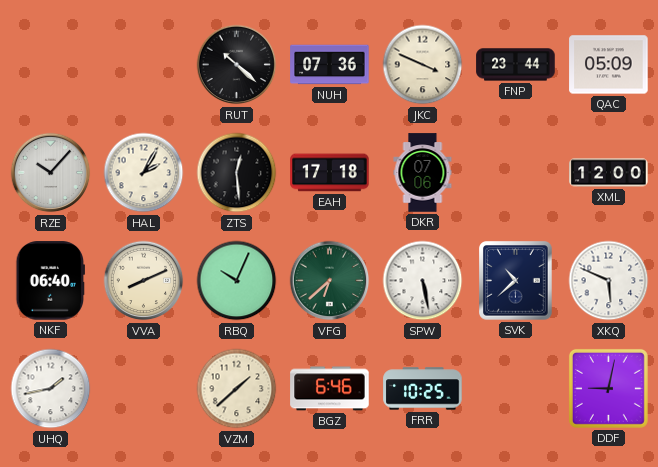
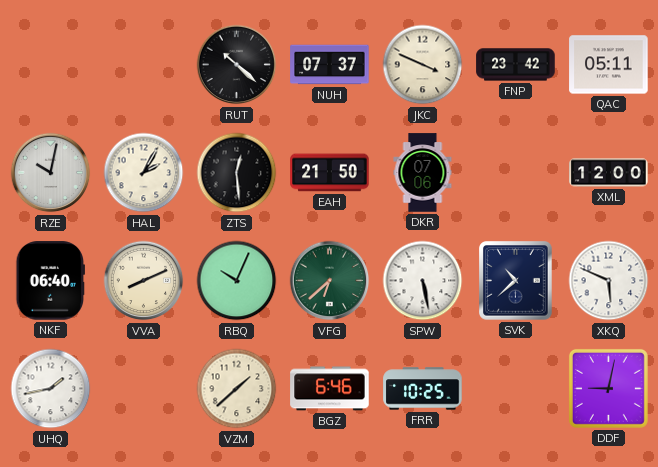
NUH: 07:36 -> 07:37 (330, 65)
FNP: 23:44 -> 23:42 (516, 65)
QAC: 05:09 -> 05:11 (609, 65)
RZE: 10:07 -> 10:02 (51, 173)
EAH: 17:18 -> 21:50 (330, 173)
